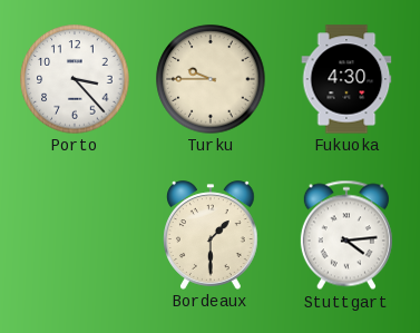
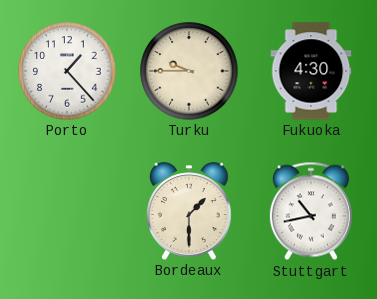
Porto: 3:23 -> 1:23 (67, 71)
Stuttgart: 4:14 -> 10:43 (311, 211)
